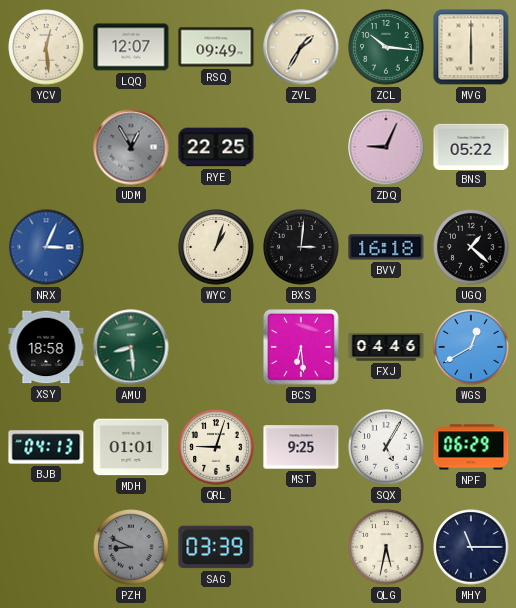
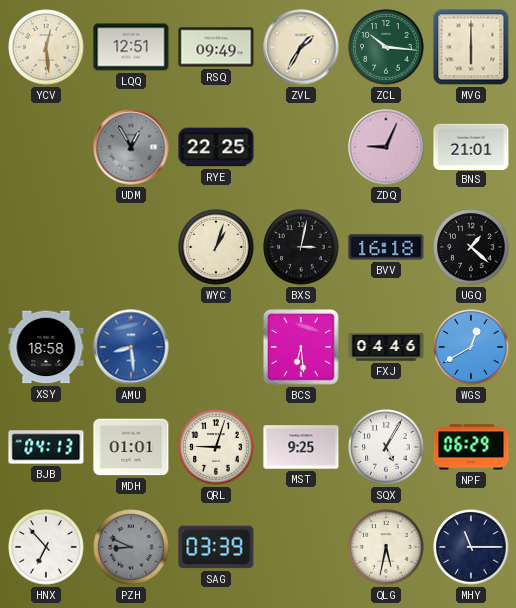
LQQ: 12:07 -> 12:51 (131, 47)
BNS: 05:22 -> 21:01 (471, 146)
NRX: 3:04 -> none (46, 247)
BXS: 3:01 -> 3:02 (301, 247)
AMU dial: green -> blue (131, 347)
HNX: none -> 6:53 (46, 547)
